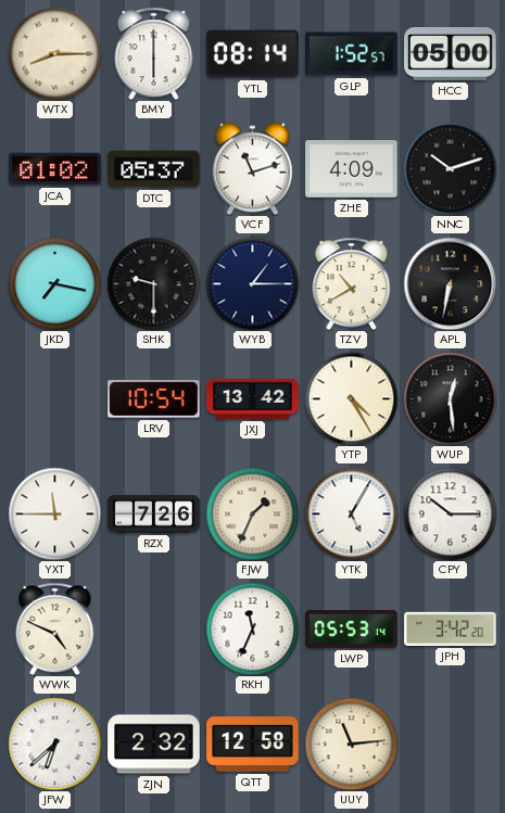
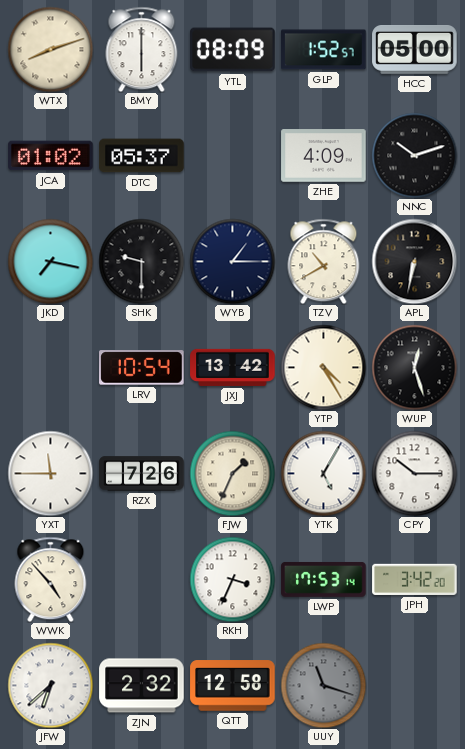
WTX: 8:15 -> 8:12 (50, 49)
YTL: 08:14 -> 08:09 (233, 50)
VCF: 11:12 -> none (252, 168)
WUP: 12:29 -> 12:27 (414, 367)
WWK: 4:49 -> 4:53 (51, 579)
RKH: 11:34 -> 3:34 (232, 579)
LWP: 05:53 -> 17:53 (324, 579)
UUY: 11:14 -> 11:18 (323, 685)
UUY dial: cream -> grey (323, 685)
